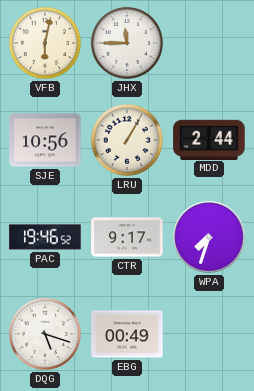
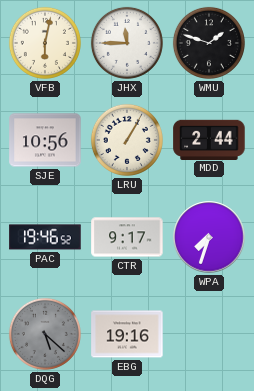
WMU: none -> 1:48 (209, 43)
DQG: 5:18 -> 5:22 (45, 334)
DQG dial: white -> grey (45, 334)
EBG: 00:49 -> 19:16 (127, 334)
